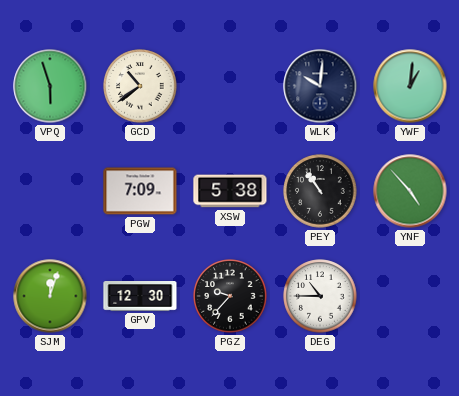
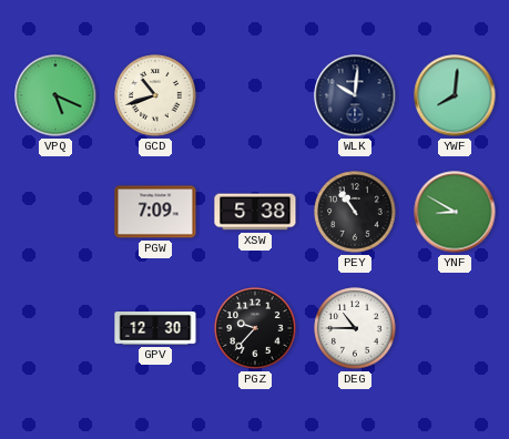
VPQ: 5:57 -> 5:19 (55, 95)
GCD: 10:39 -> 10:42 (155, 95)
YWF: 1:01 -> 8:01 (455, 95)
YNF: 4:53 -> 8:50 (455, 212)
SJM: 12:03 -> none (50, 296)
